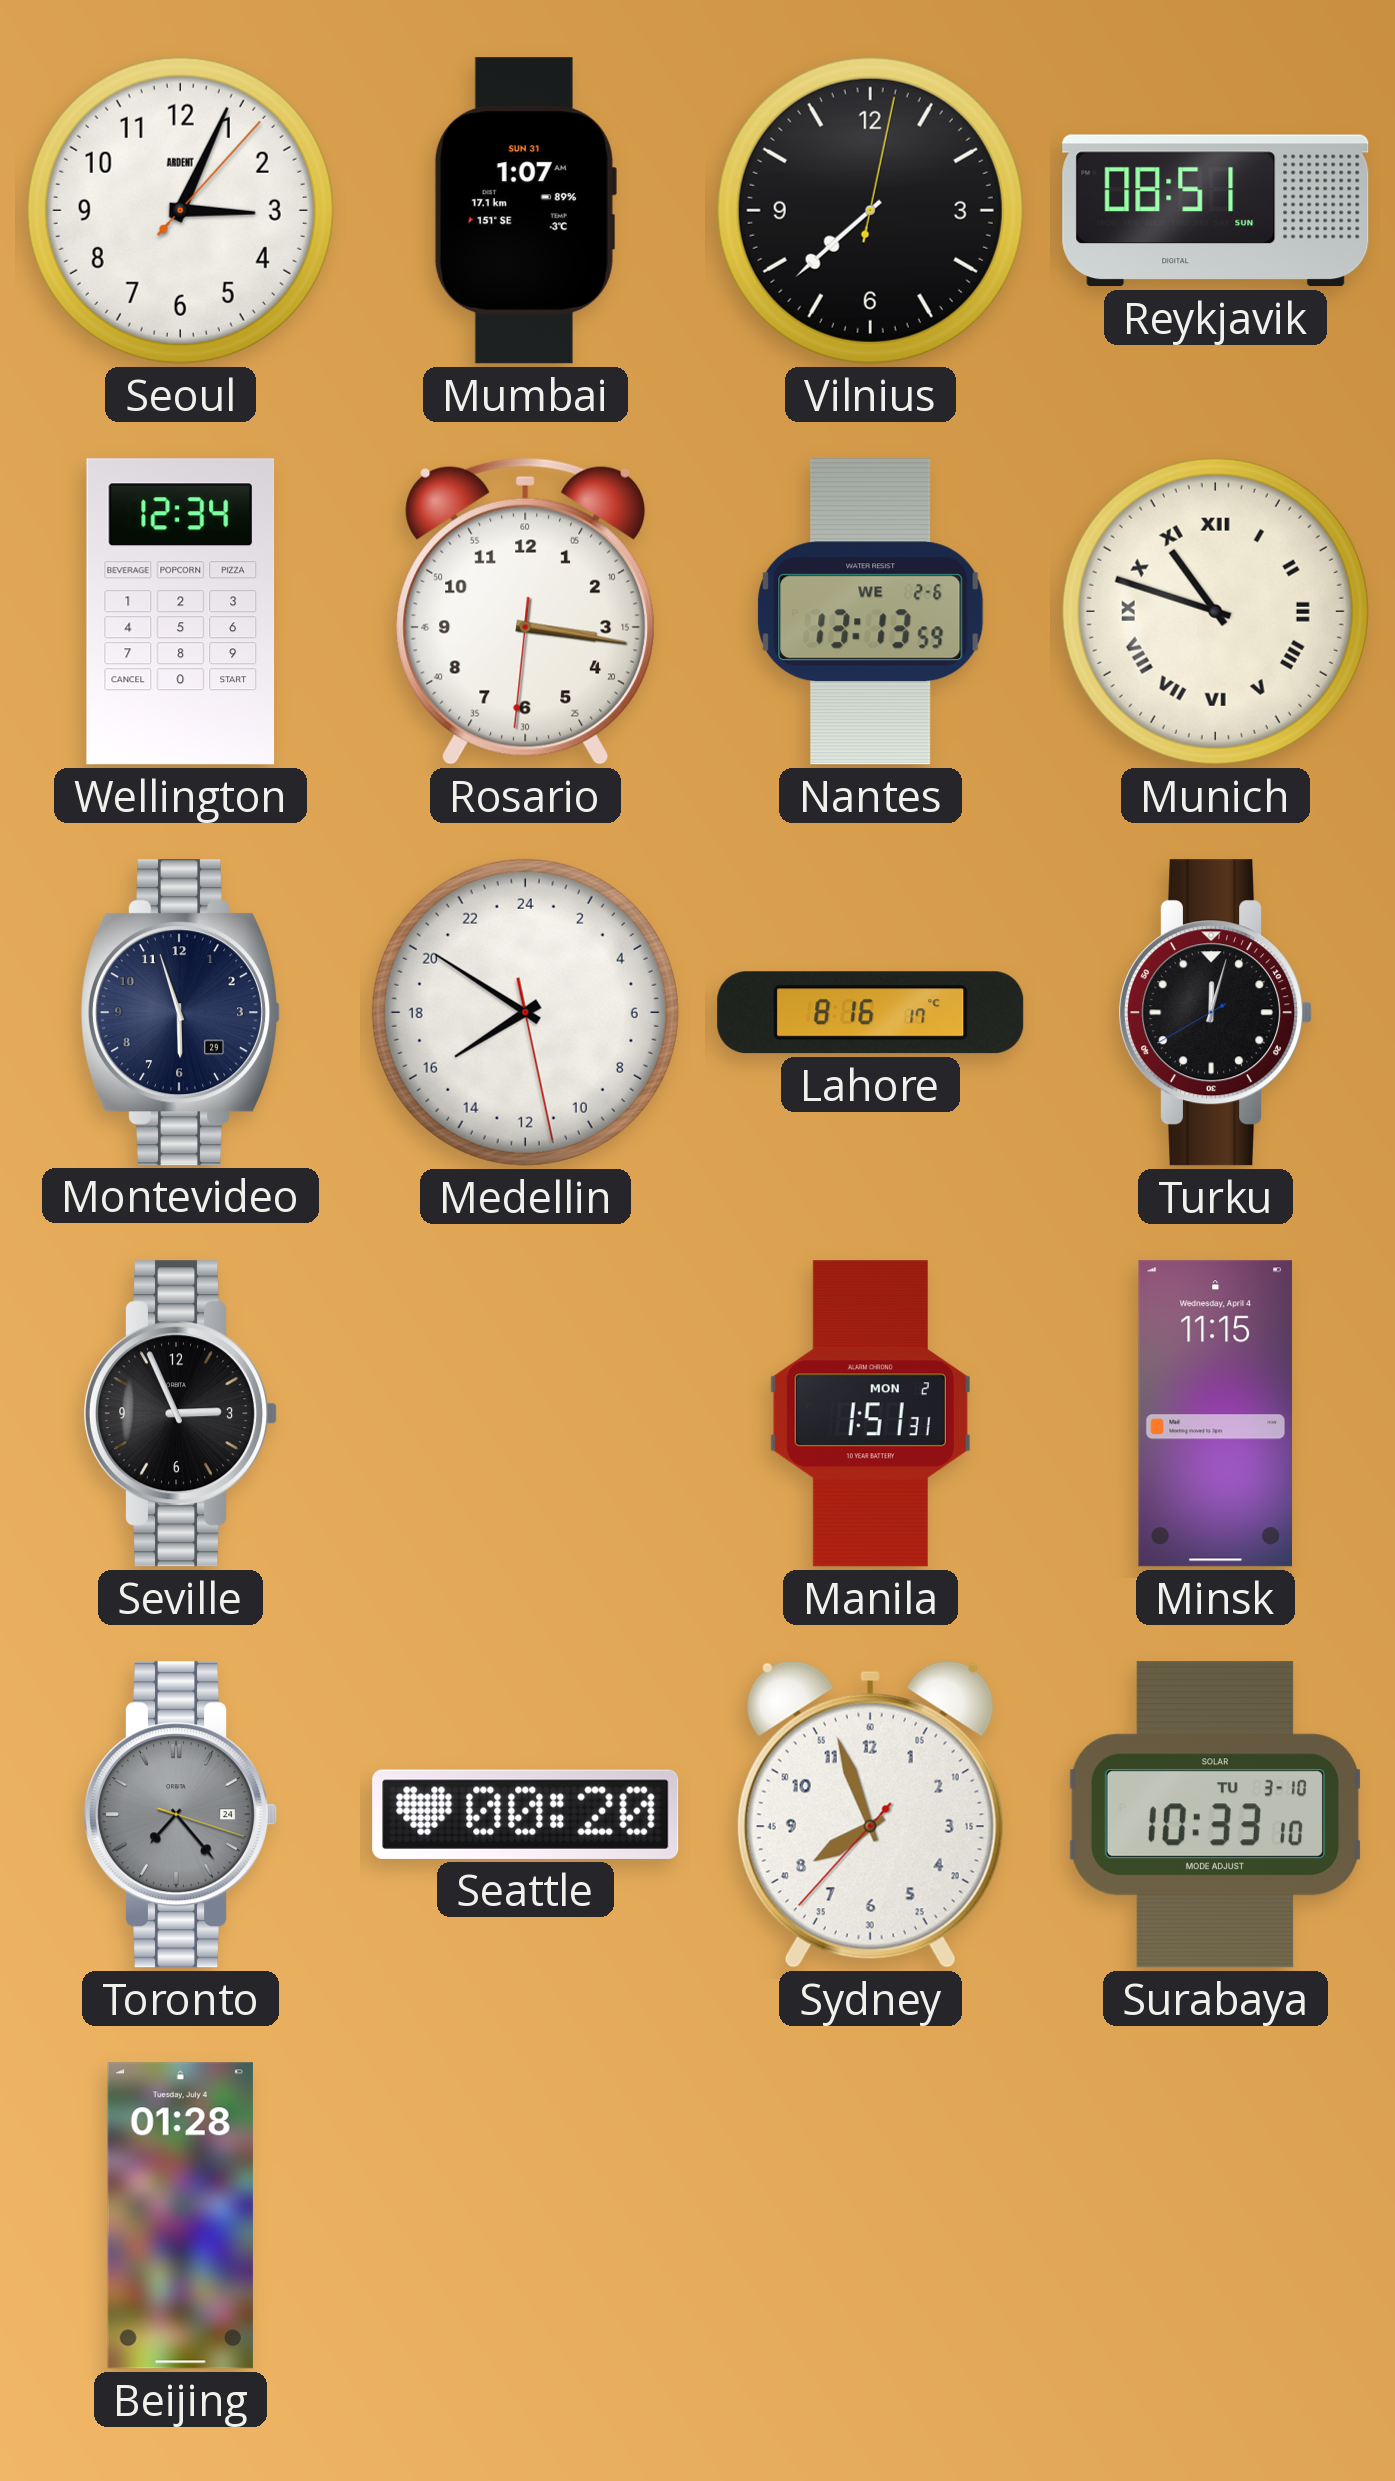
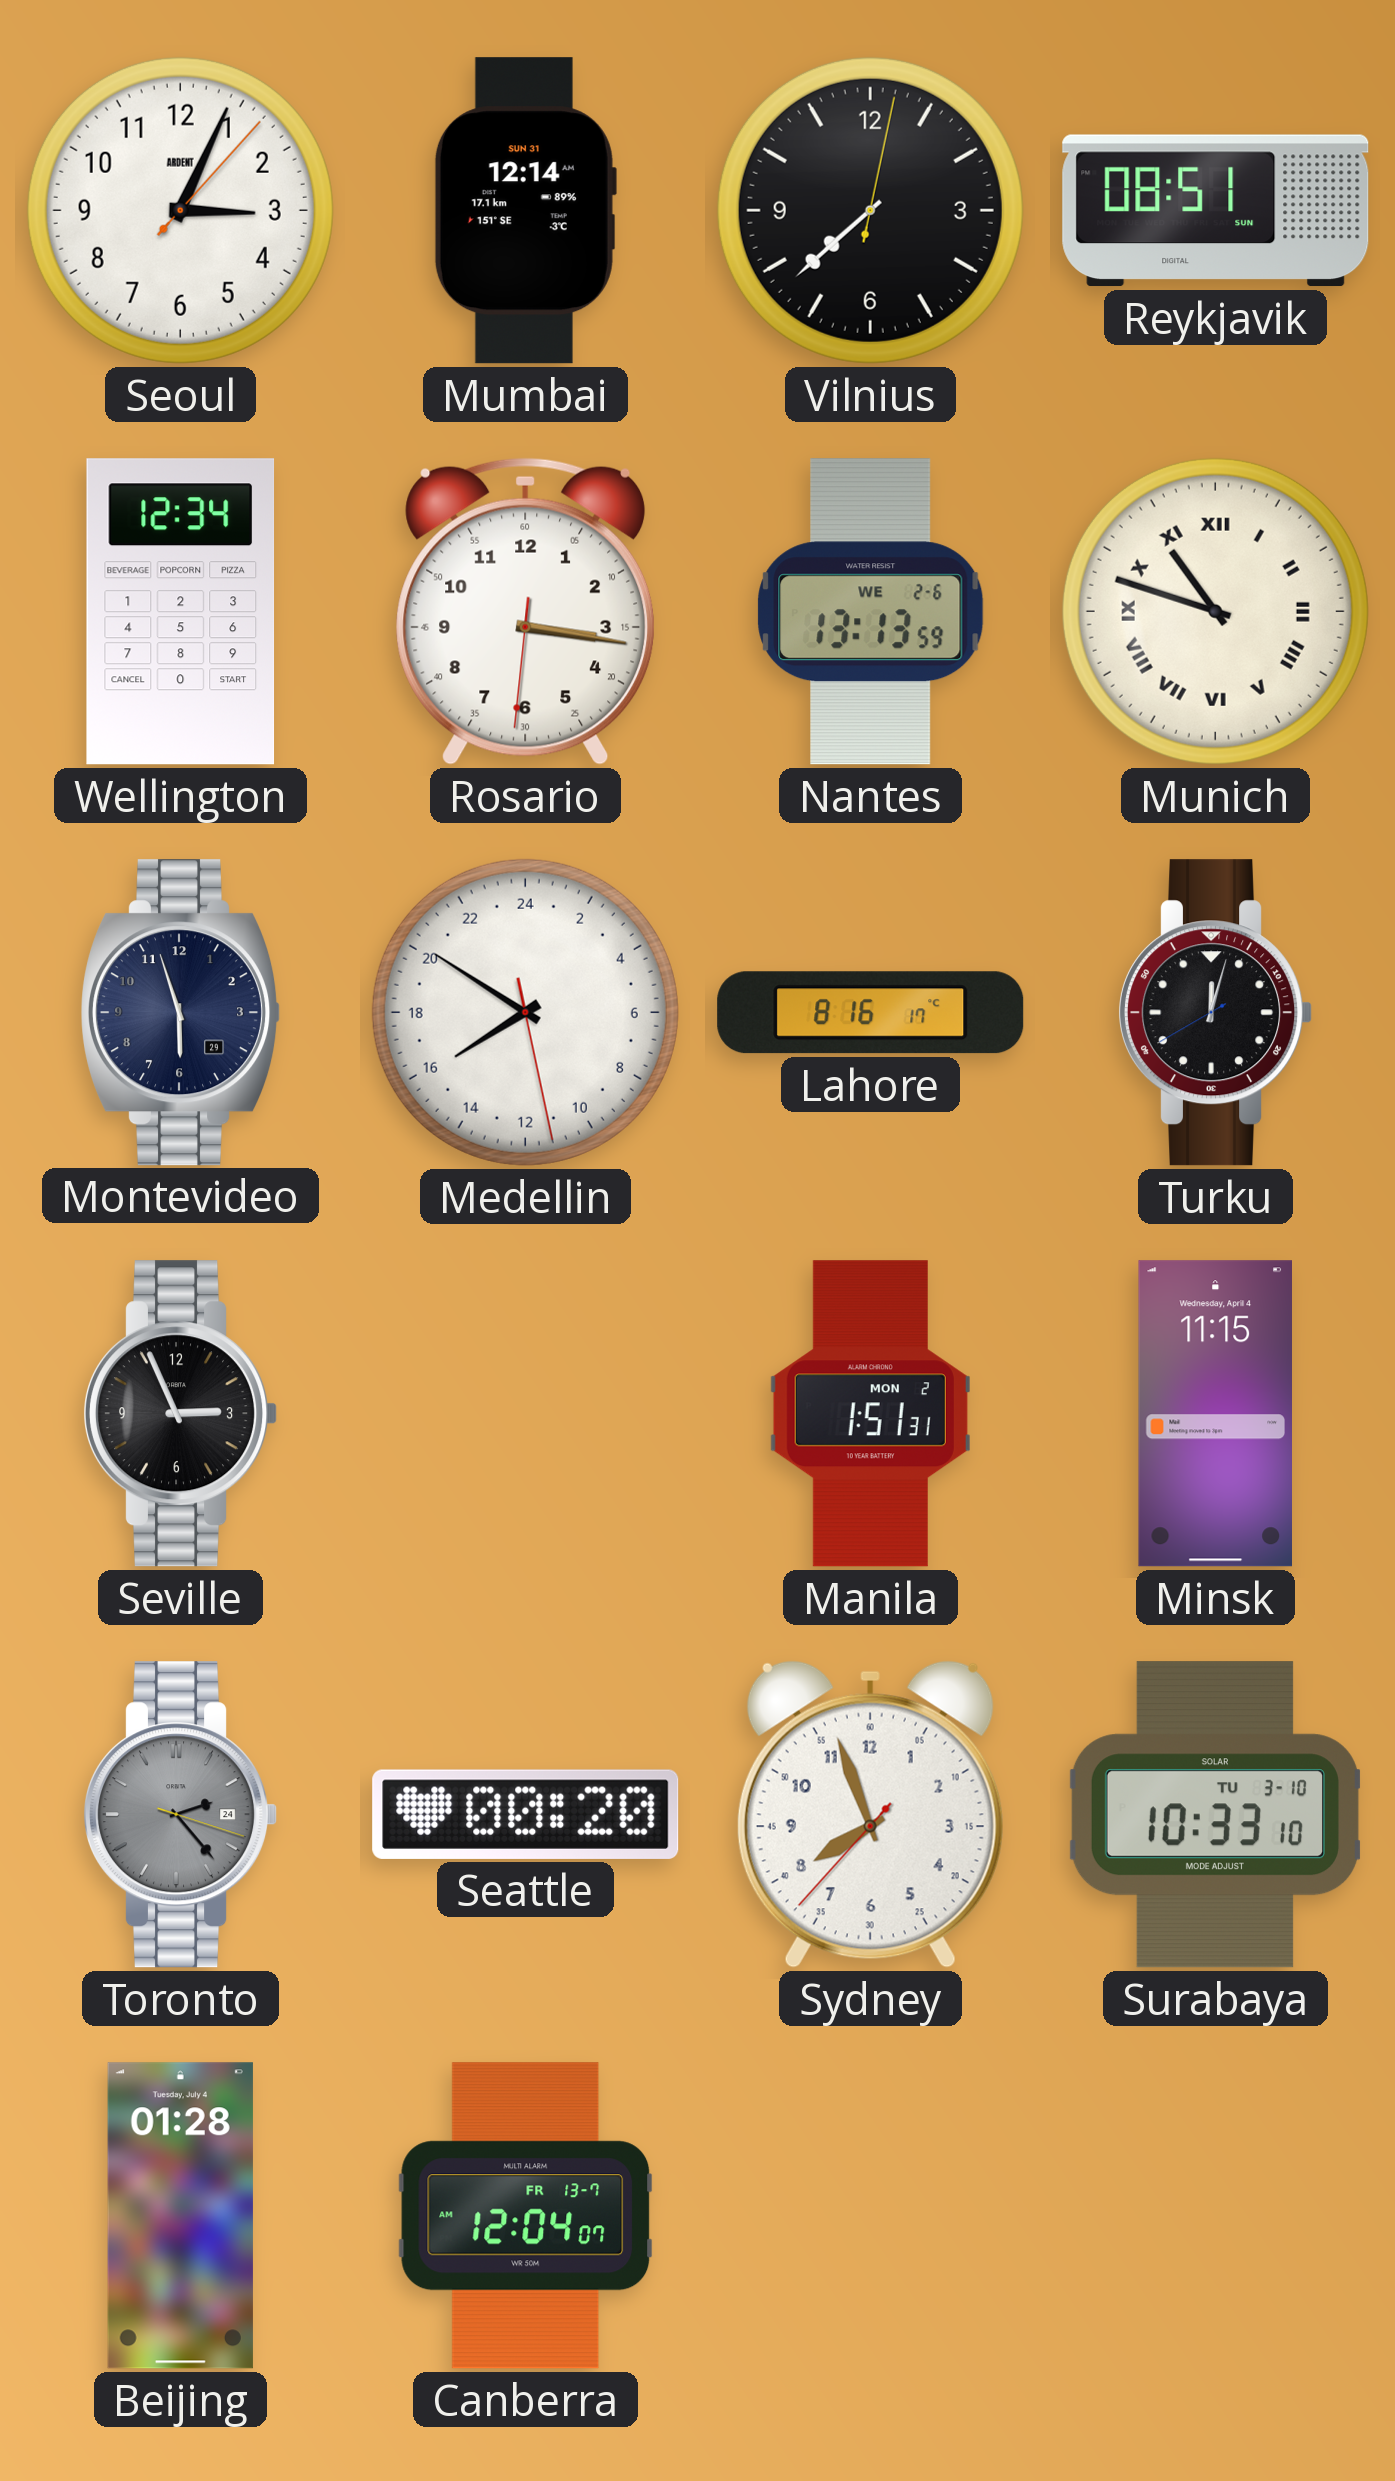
Mumbai: 1:07 -> 12:14 (525, 211)
Toronto: 7:23 -> 2:23 (181, 1815)
Canberra: none -> 12:04 (526, 2216)
